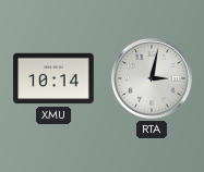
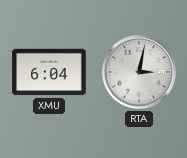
XMU: 10:14 -> 6:04 (49, 72)
